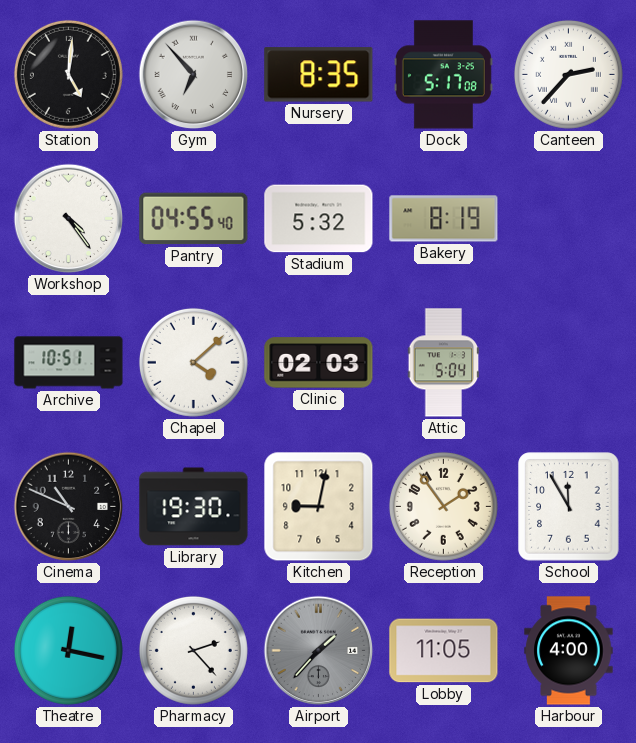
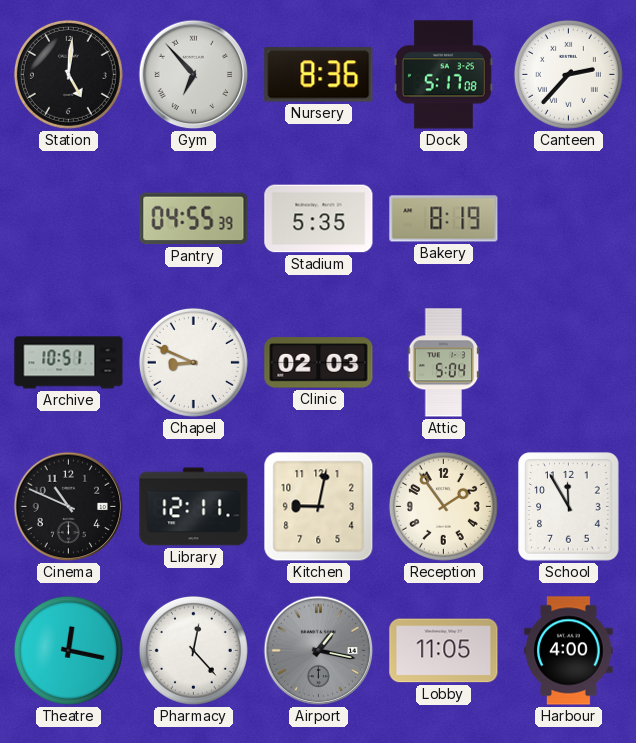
Nursery: 8:35 -> 8:36 (319, 75)
Workshop: 4:24 -> none (69, 219)
Pantry: 04:55:40 -> 04:55:39 (194, 219)
Stadium: 5:32 -> 5:35 (319, 219)
Chapel: 4:08 -> 8:49 (193, 362)
Library: 19:30 -> 12:11 (194, 507)
Pharmacy: 2:23 -> 12:23 (193, 650)
Airport: 1:37 -> 1:17 (319, 651)
